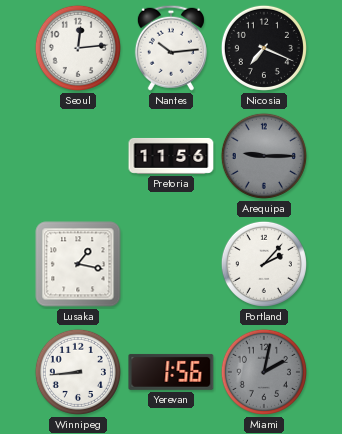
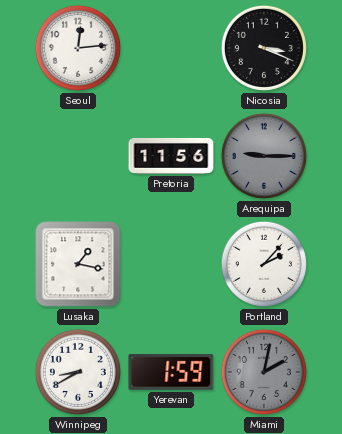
Nantes: 10:14 -> none (171, 48)
Nicosia: 7:19 -> 3:19 (264, 48)
Winnipeg: 8:44 -> 8:40 (78, 372)
Yerevan: 1:56 -> 1:59 (171, 372)
